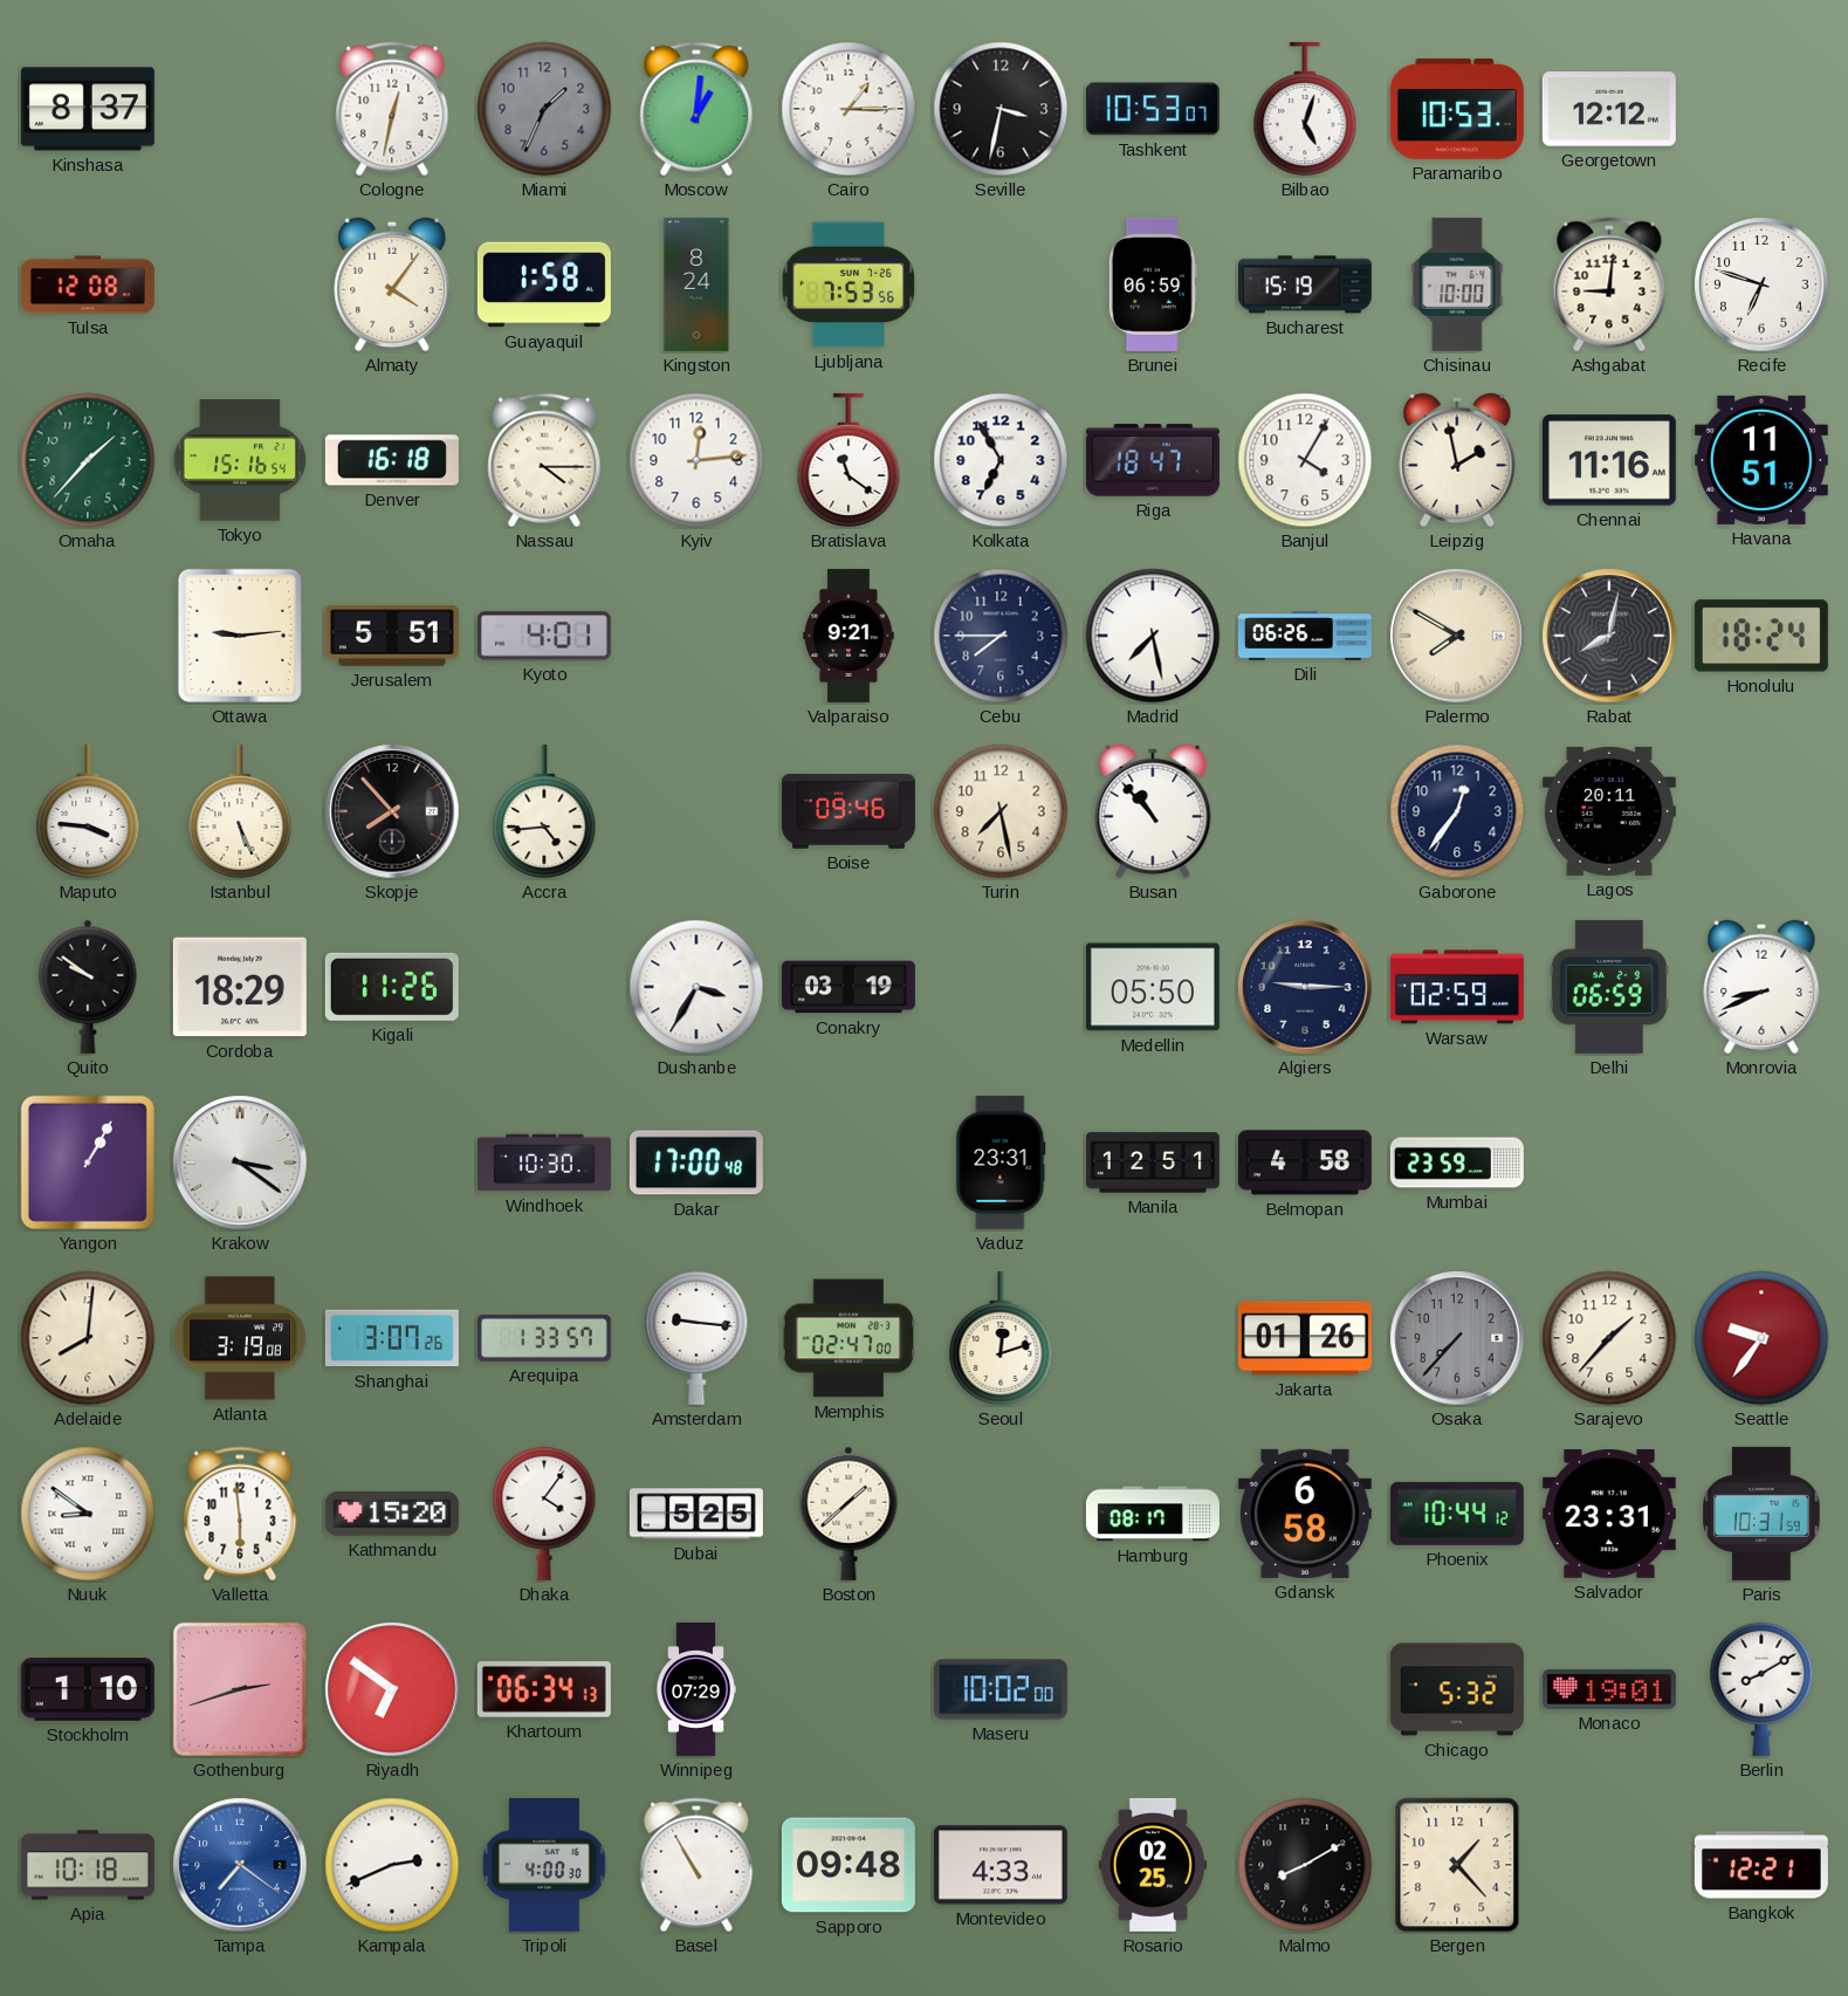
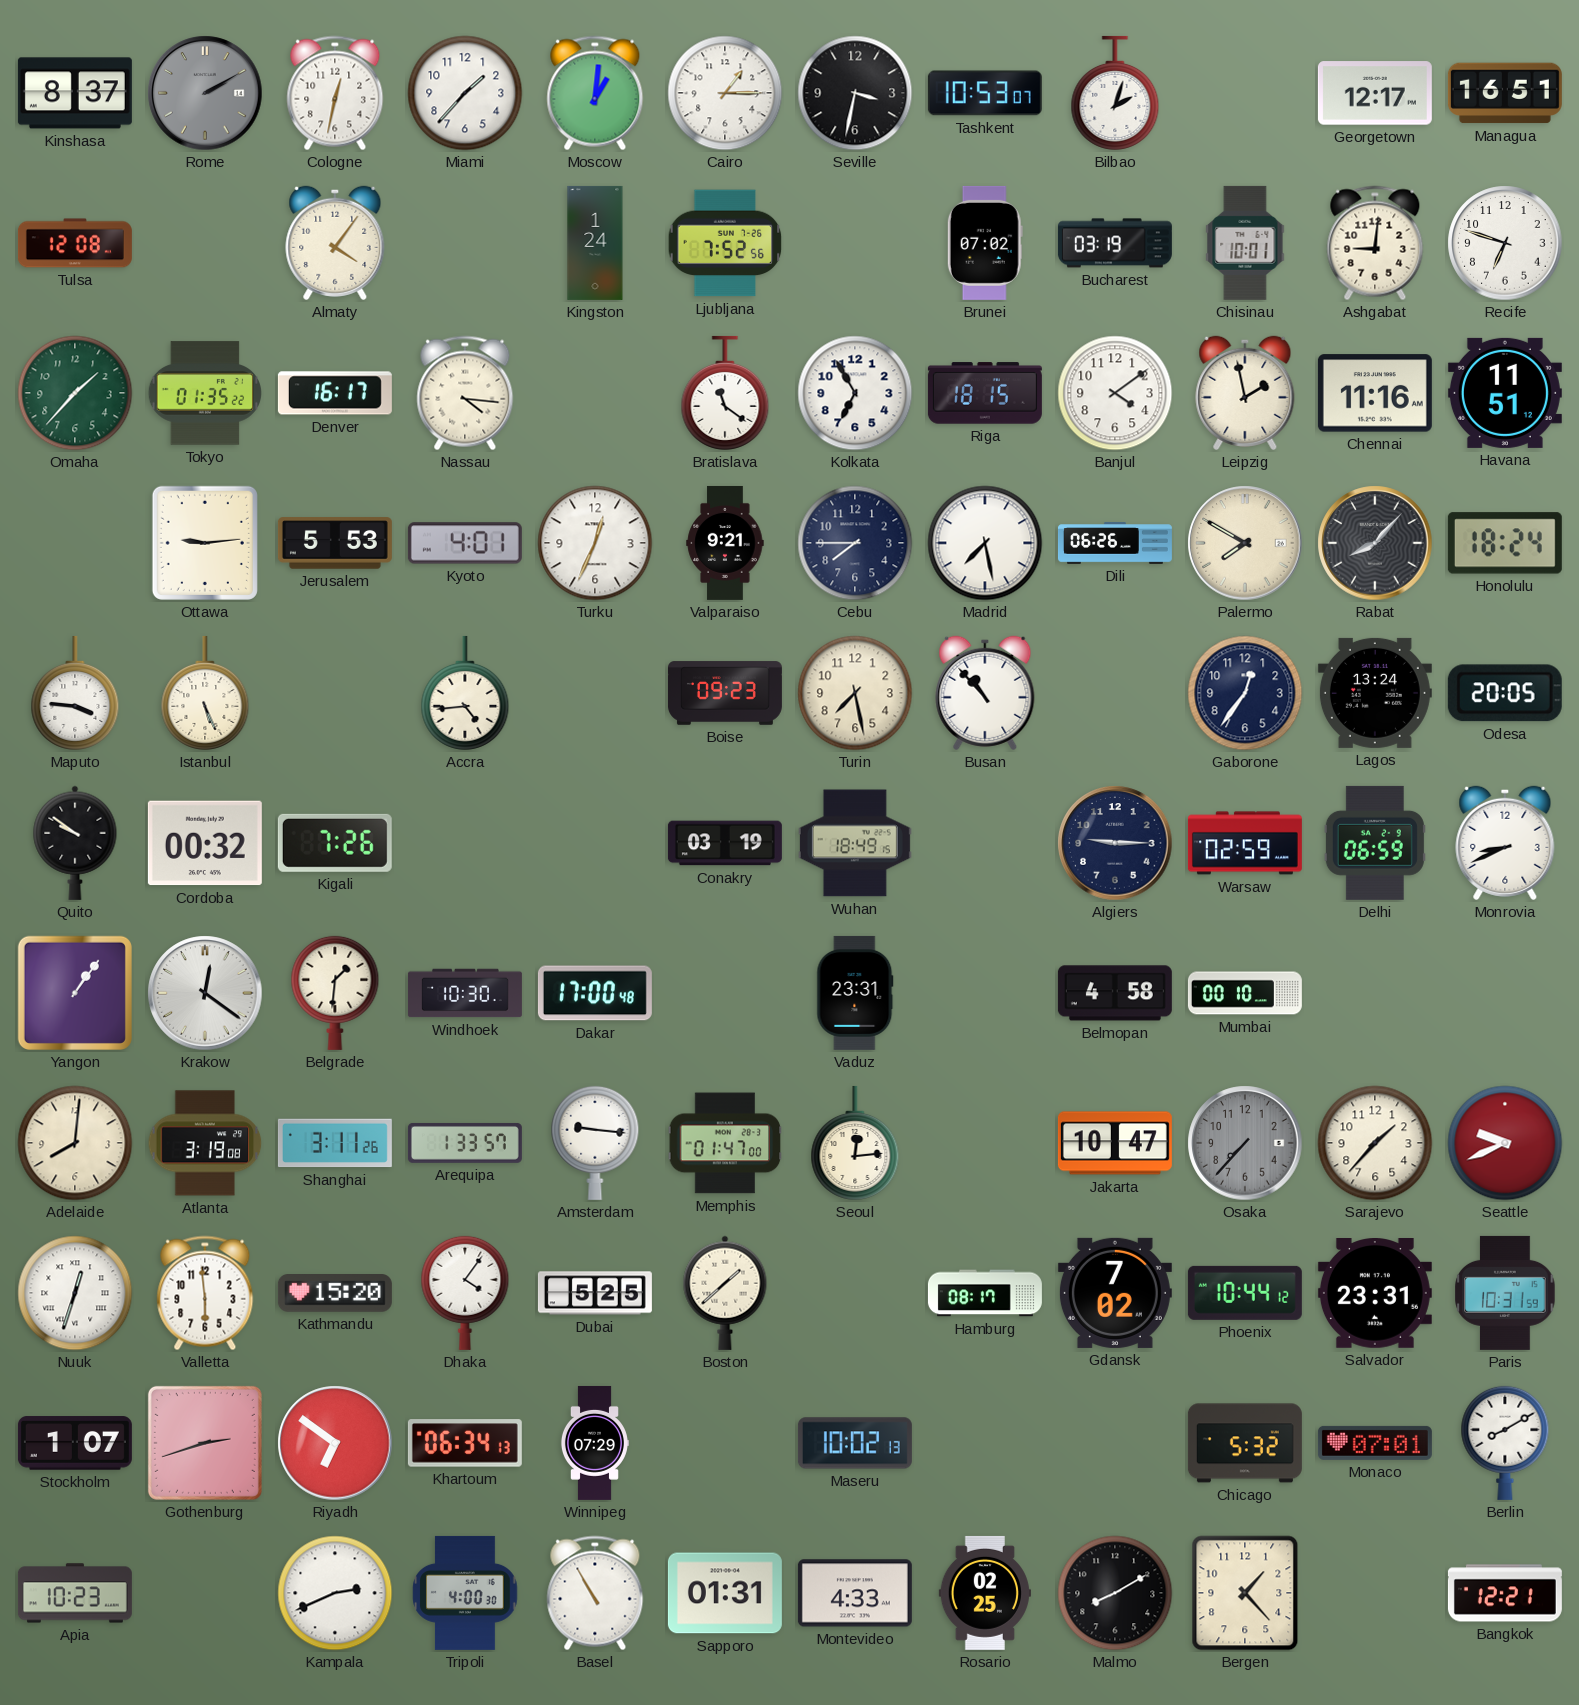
Rome: none -> 2:10 (205, 93)
Miami: 1:34 -> 1:37 (465, 93)
Miami dial: grey -> white (465, 93)
Bilbao: 5:03 -> 2:03 (1115, 93)
Paramaribo: 10:53 -> none (1457, 109)
Georgetown: 12:12 -> 12:17 (1375, 93)
Managua: none -> 16:51 (1505, 93)
Guayaquil: 1:58 -> none (544, 284)
Kingston: 8:24 -> 1:24 (595, 243)
Ljubljana: 7:53 -> 7:52 (725, 243)
Brunei: 06:59 -> 07:02 (985, 243)
Bucharest: 15:19 -> 03:19 (1115, 243)
Chisinau: 10:00 -> 10:01 (1245, 243)
Tokyo: 15:16 -> 01:35 (204, 393)
Denver: 16:18 -> 16:17 (335, 393)
Nassau: 4:15 -> 4:16 (465, 393)
Kyiv: 12:14 -> none (696, 460)
Riga: 18:47 -> 18:15 (985, 393)
Banjul: 4:05 -> 4:09 (1115, 393)
Jerusalem: 5:51 -> 5:53 (335, 543)
Turku: none -> 12:34 (595, 543)
Rabat: 8:02 -> 8:07 (1375, 543)
Skopje: 7:53 -> none (392, 811)
Boise: 09:46 -> 09:23 (725, 693)
Lagos: 20:11 -> 13:24 (1375, 693)
Odesa: none -> 20:05 (1505, 693)
Cordoba: 18:29 -> 00:32 (205, 843)
Kigali: 11:26 -> 7:26 (335, 843)
Dushanbe: 3:35 -> none (696, 987)
Wuhan: none -> 18:49 (855, 843)
Medellin: 05:50 -> none (1153, 987)
Yangon: 1:05 -> 1:06 (75, 993)
Krakow: 3:21 -> 12:21 (205, 993)
Belgrade: none -> 1:31 (335, 993)
Manila: 12:51 -> none (1153, 1162)
Mumbai: 23:59 -> 00:10 (1245, 993)
Shanghai: 3:07 -> 3:11 (335, 1143)
Memphis: 02:47 -> 01:47 (725, 1143)
Seoul: 12:12 -> 12:14 (855, 1143)
Jakarta: 01:26 -> 10:47 (1115, 1143)
Seattle: 9:36 -> 9:41 (1505, 1143)
Nuuk: 8:51 -> 12:33 (75, 1293)
Gdansk: 6:58 -> 7:02 (1115, 1293)
Stockholm: 1:10 -> 1:07 (75, 1443)
Maseru: 10:02:00 -> 10:02:13 (855, 1443)
Monaco: 19:01 -> 07:01 (1375, 1443)
Apia: 10:18 -> 10:23 (75, 1593)
Tampa: 7:21 -> none (240, 1865)
Sapporo: 09:48 -> 01:31 (725, 1593)
